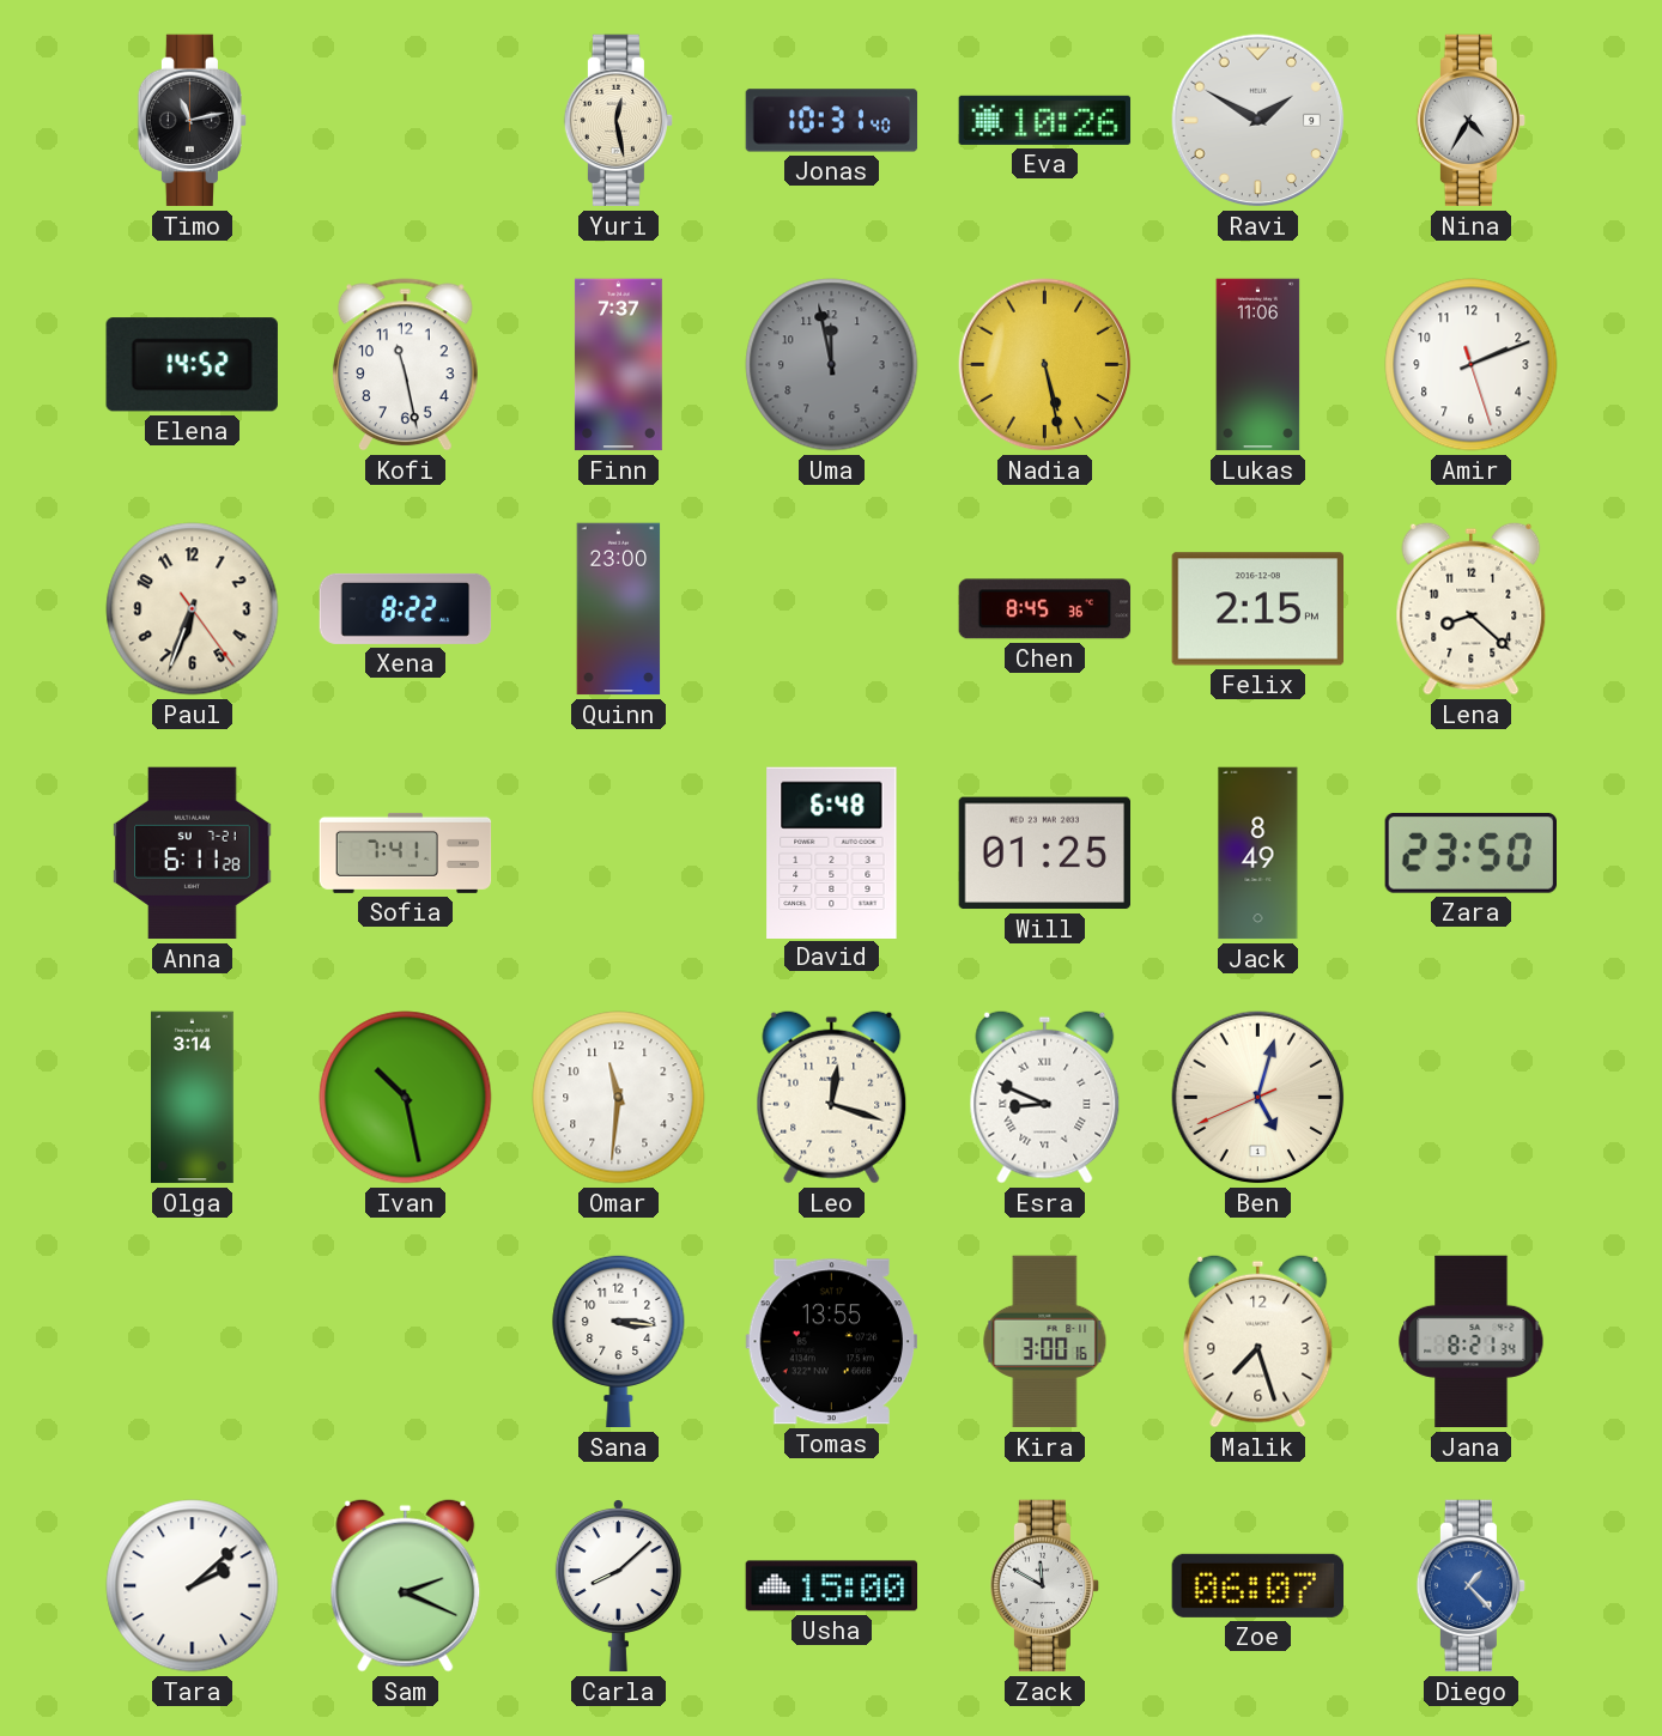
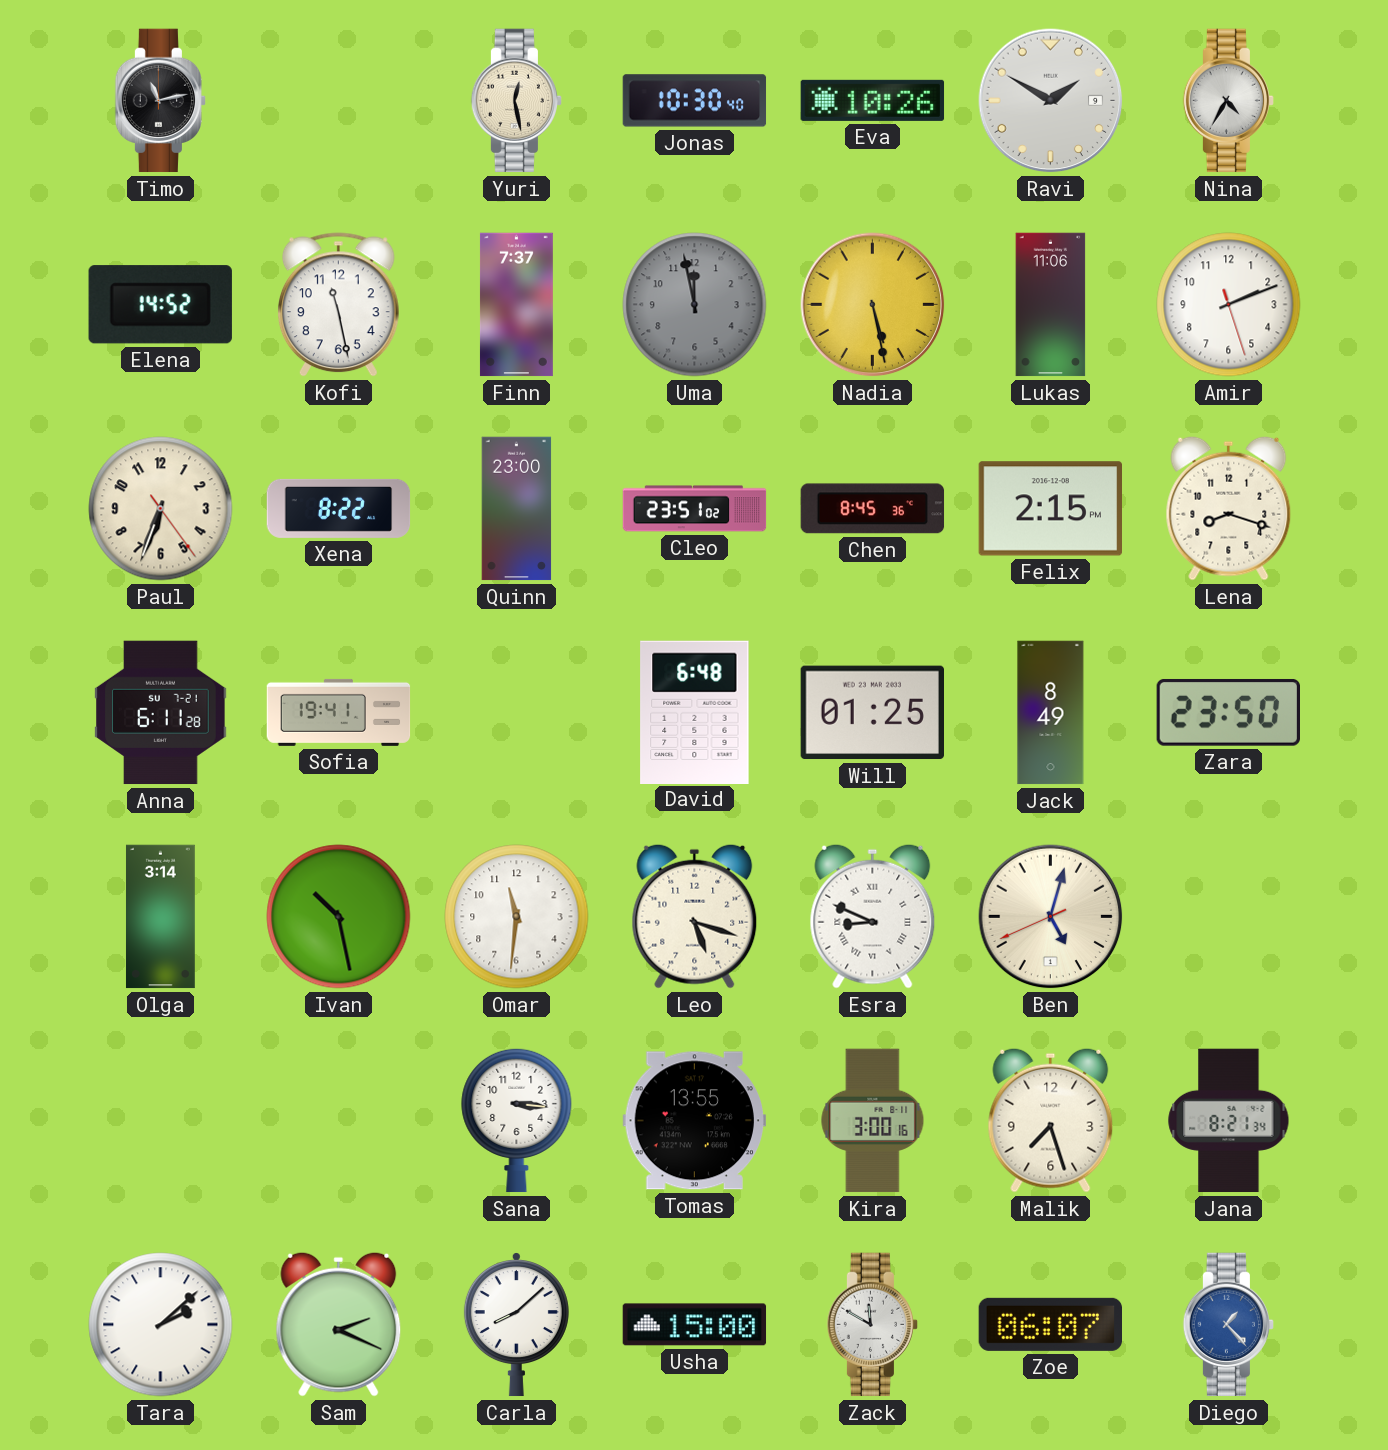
Jonas: 10:31 -> 10:30 (695, 101)
Cleo: none -> 23:51 (695, 509)
Lena: 8:22 -> 8:18 (1229, 508)
Sofia: 7:41 -> 19:41 (339, 712)
Leo: 12:18 -> 5:18 (695, 916)
